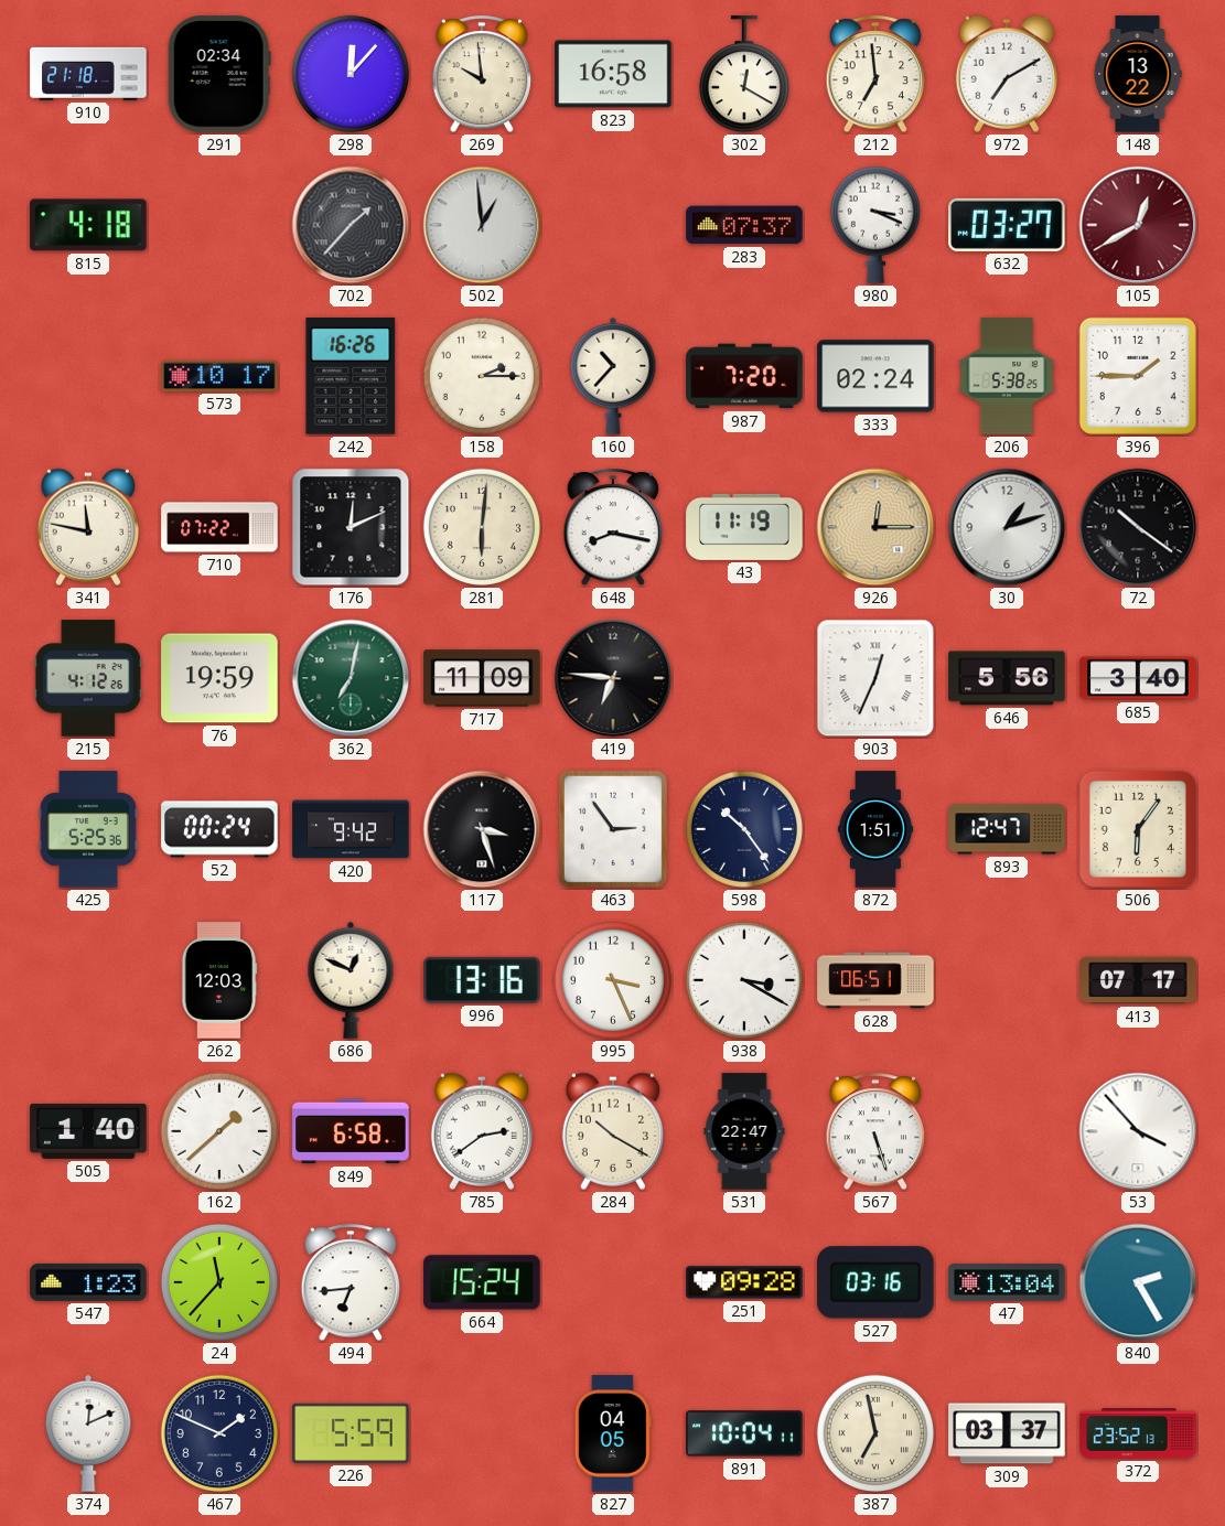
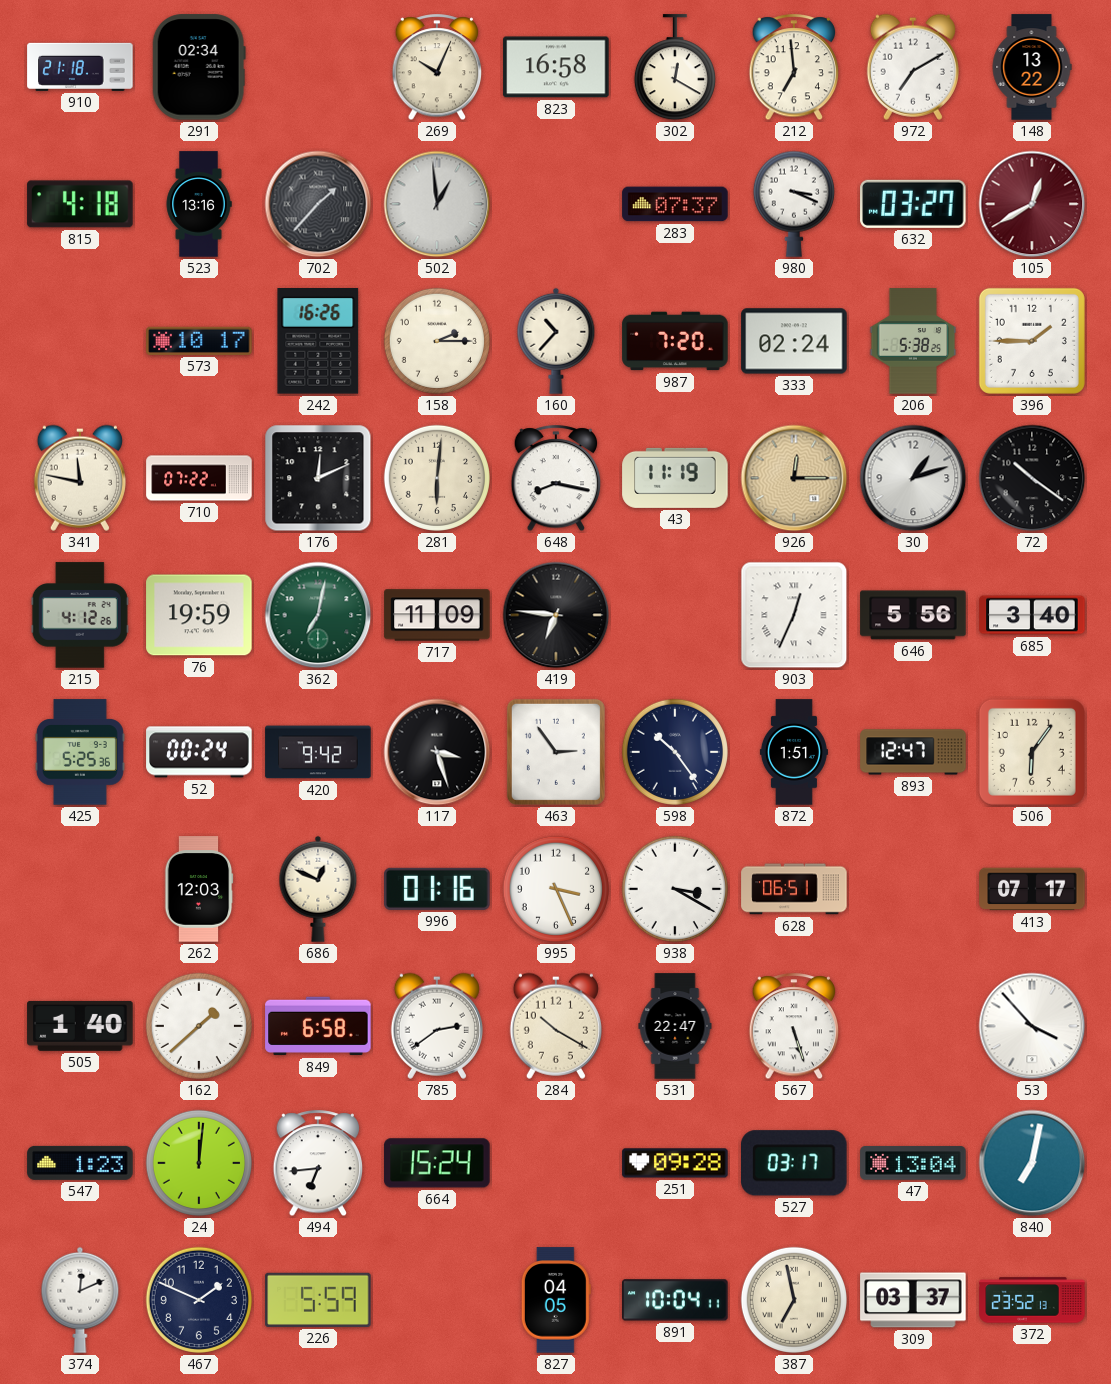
298: 12:07 -> none (351, 74)
269: 9:59 -> 10:04 (437, 68)
523: none -> 13:16 (199, 204)
996: 13:16 -> 01:16 (437, 889)
24: 11:37 -> 12:01 (199, 1163)
527: 03:16 -> 03:17 (795, 1163)
840: 2:25 -> 7:02 (1032, 1163)
